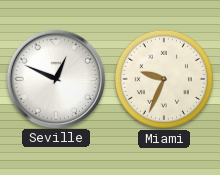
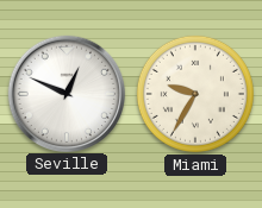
Miami: 9:34 -> 9:35 (195, 94)
